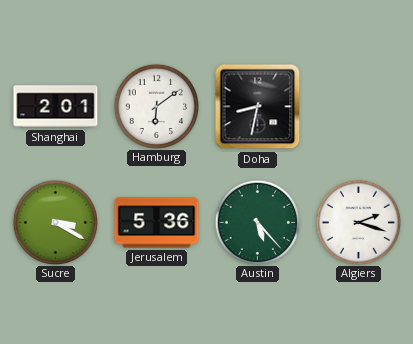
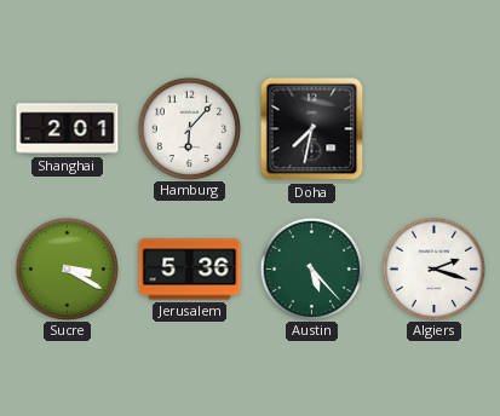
Hamburg: 6:09 -> 6:07 (189, 128)
Doha: 8:32 -> 7:32 (312, 129)
